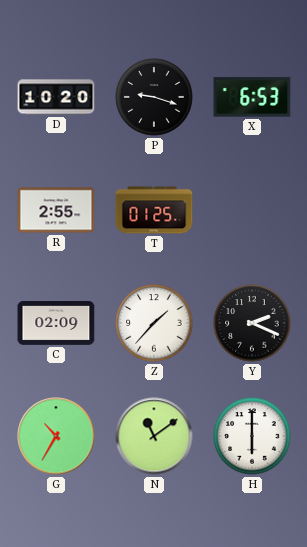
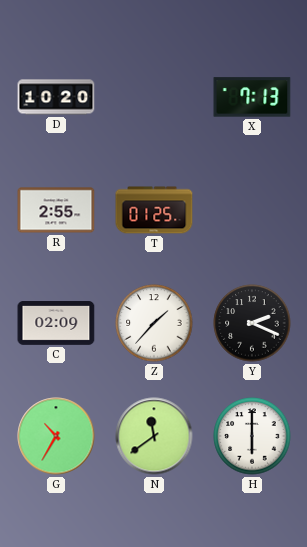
P: 9:18 -> none (154, 97)
X: 6:53 -> 7:13 (252, 97)
N: 11:09 -> 11:39 (154, 436)
